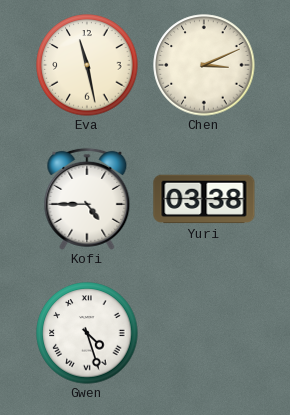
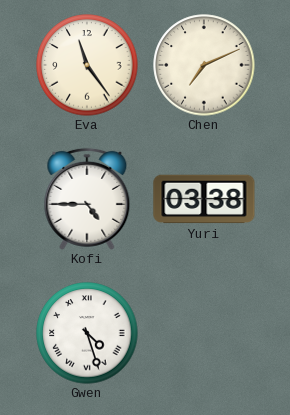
Eva: 11:28 -> 11:24 (87, 65)
Chen: 3:11 -> 7:11 (204, 65)
